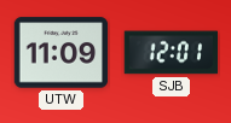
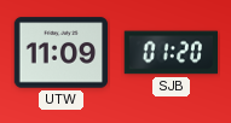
SJB: 12:01 -> 01:20 (171, 53)
